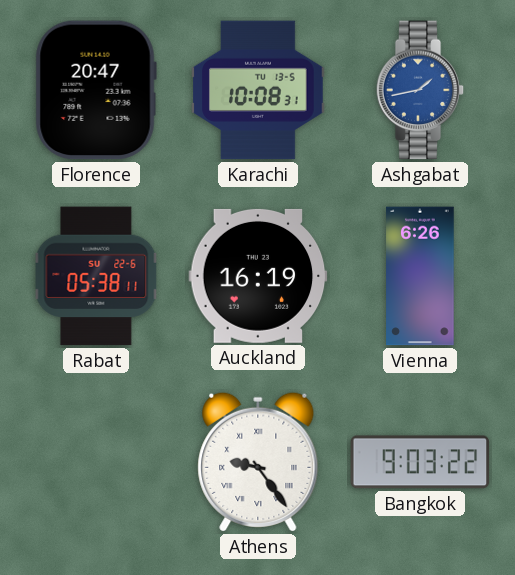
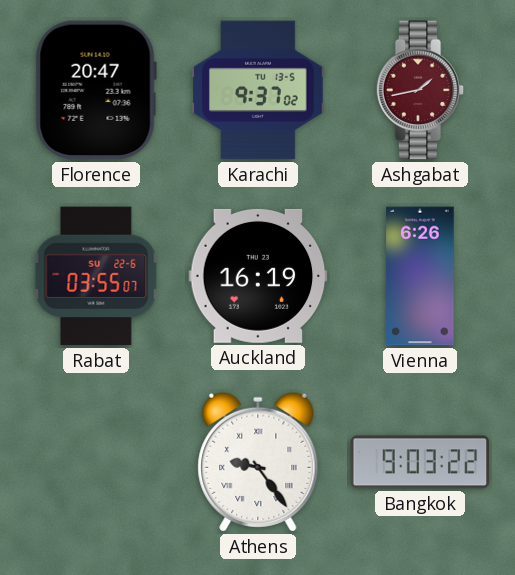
Karachi: 10:08 -> 9:37 (258, 90)
Ashgabat dial: blue -> burgundy (420, 90)
Rabat: 05:38 -> 03:55 (96, 276)
